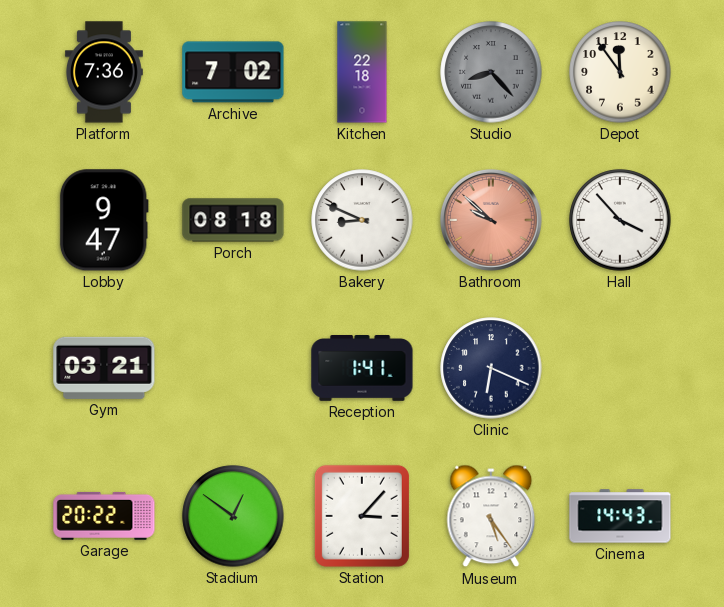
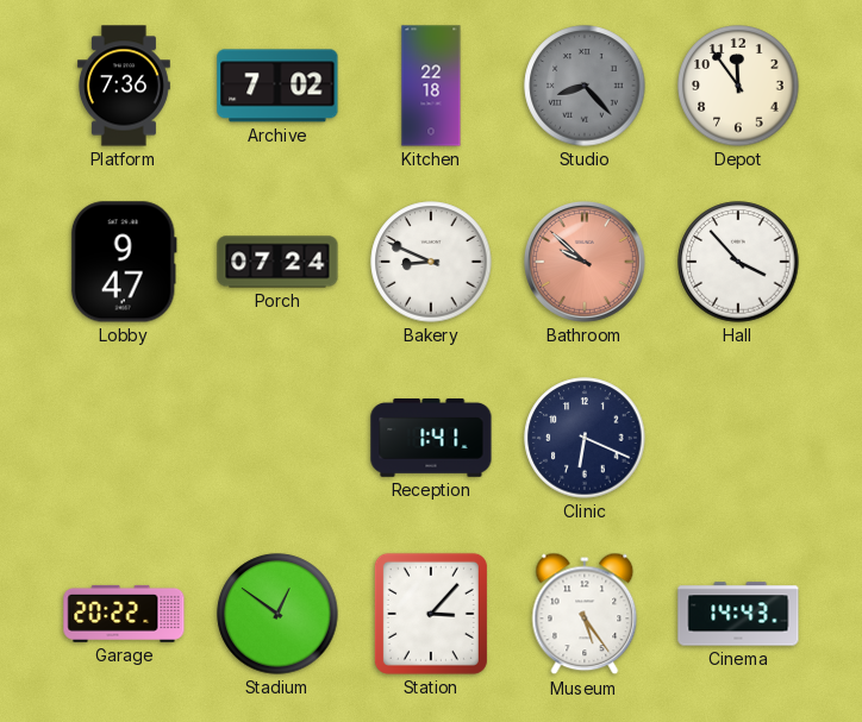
Porch: 08:18 -> 07:24 (277, 262)
Gym: 03:21 -> none (104, 368)
